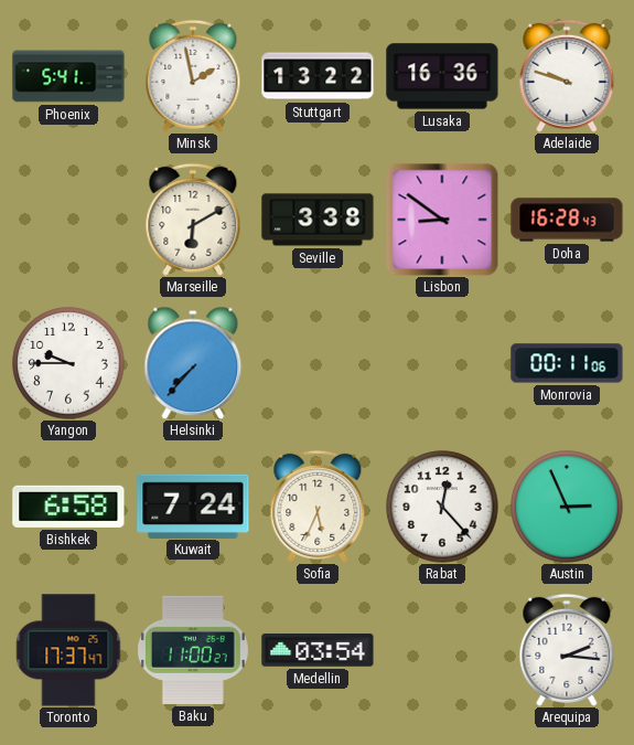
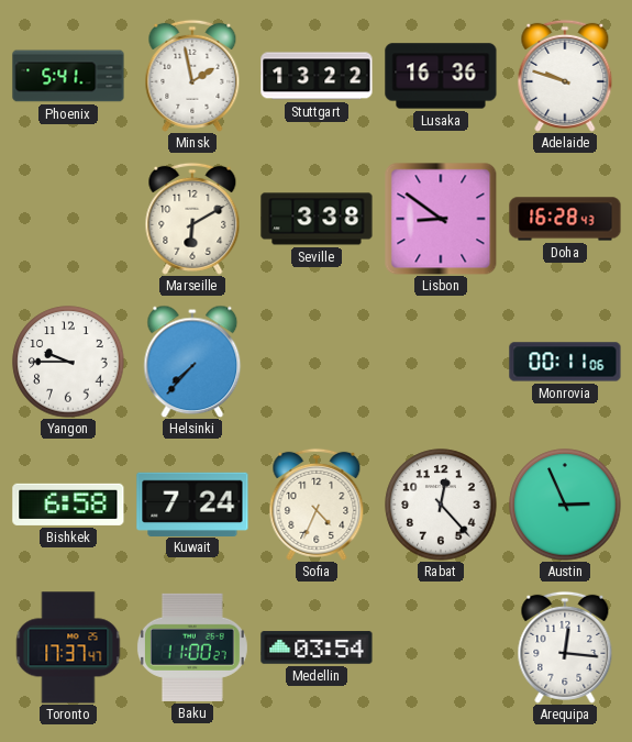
Sofia: 5:34 -> 4:34 (317, 505)
Arequipa: 2:16 -> 12:16 (565, 647)
